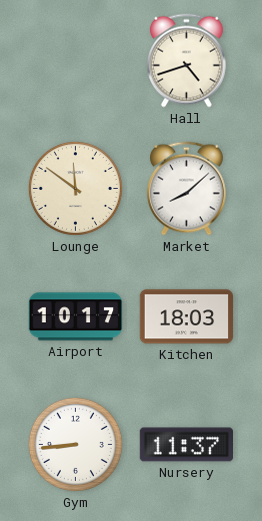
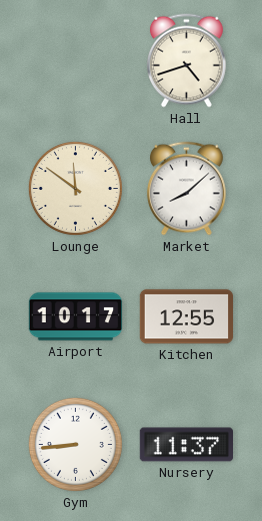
Kitchen: 18:03 -> 12:55 (187, 317)
